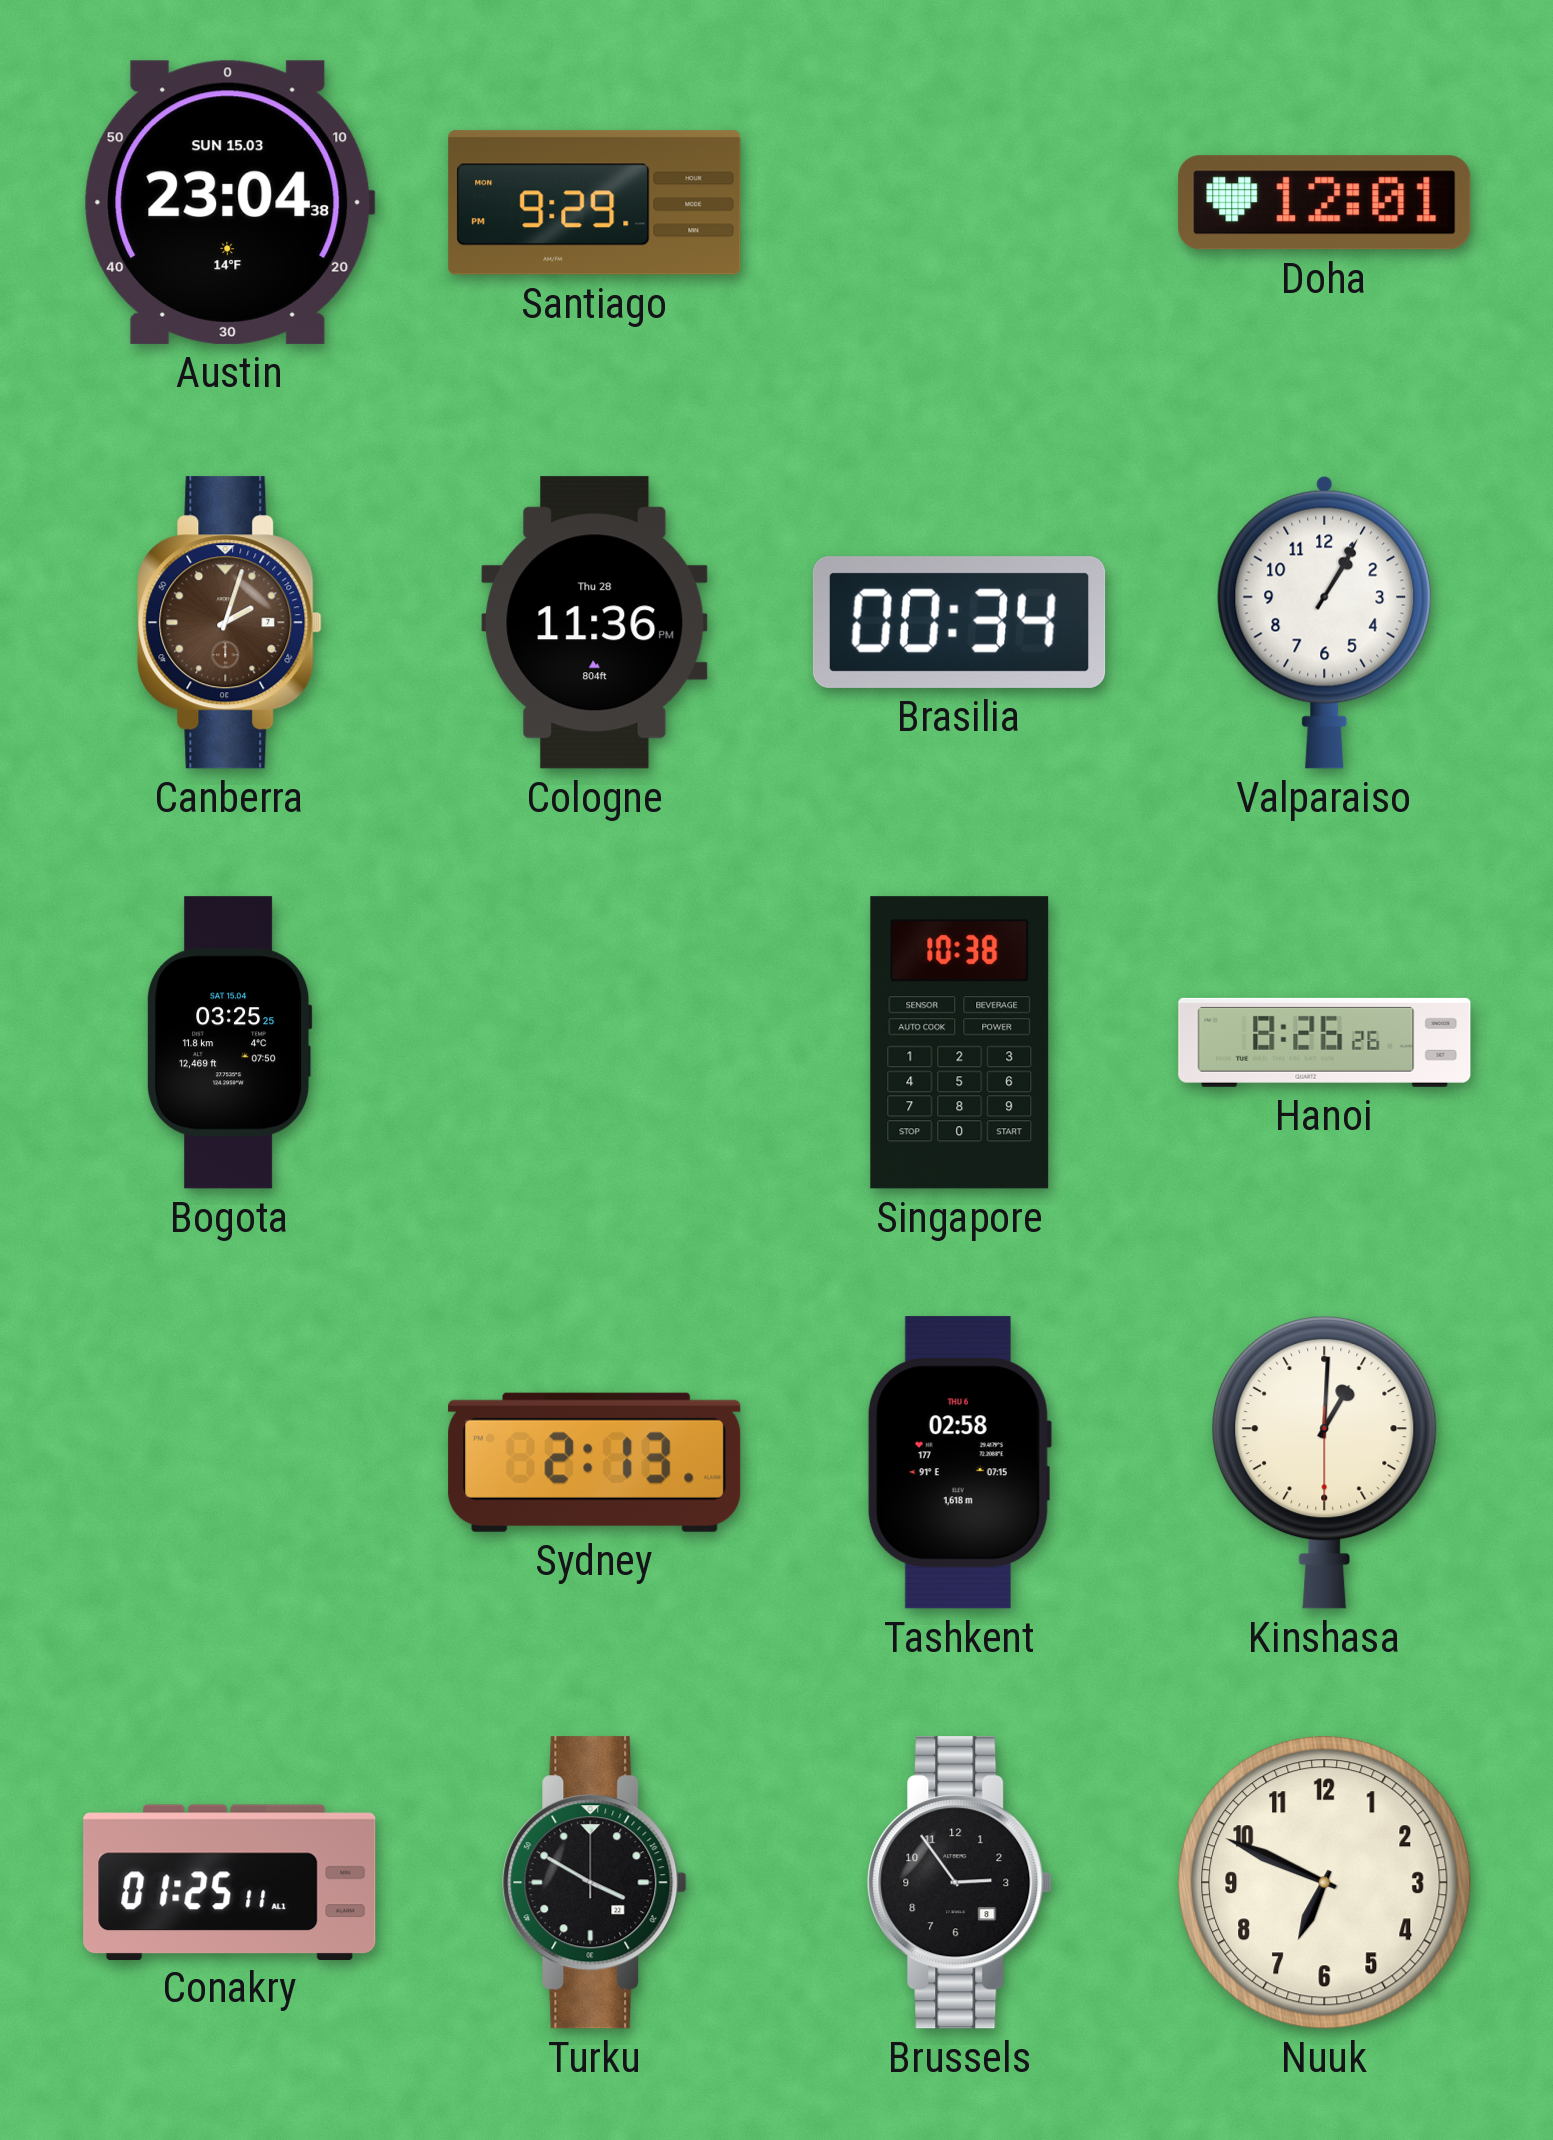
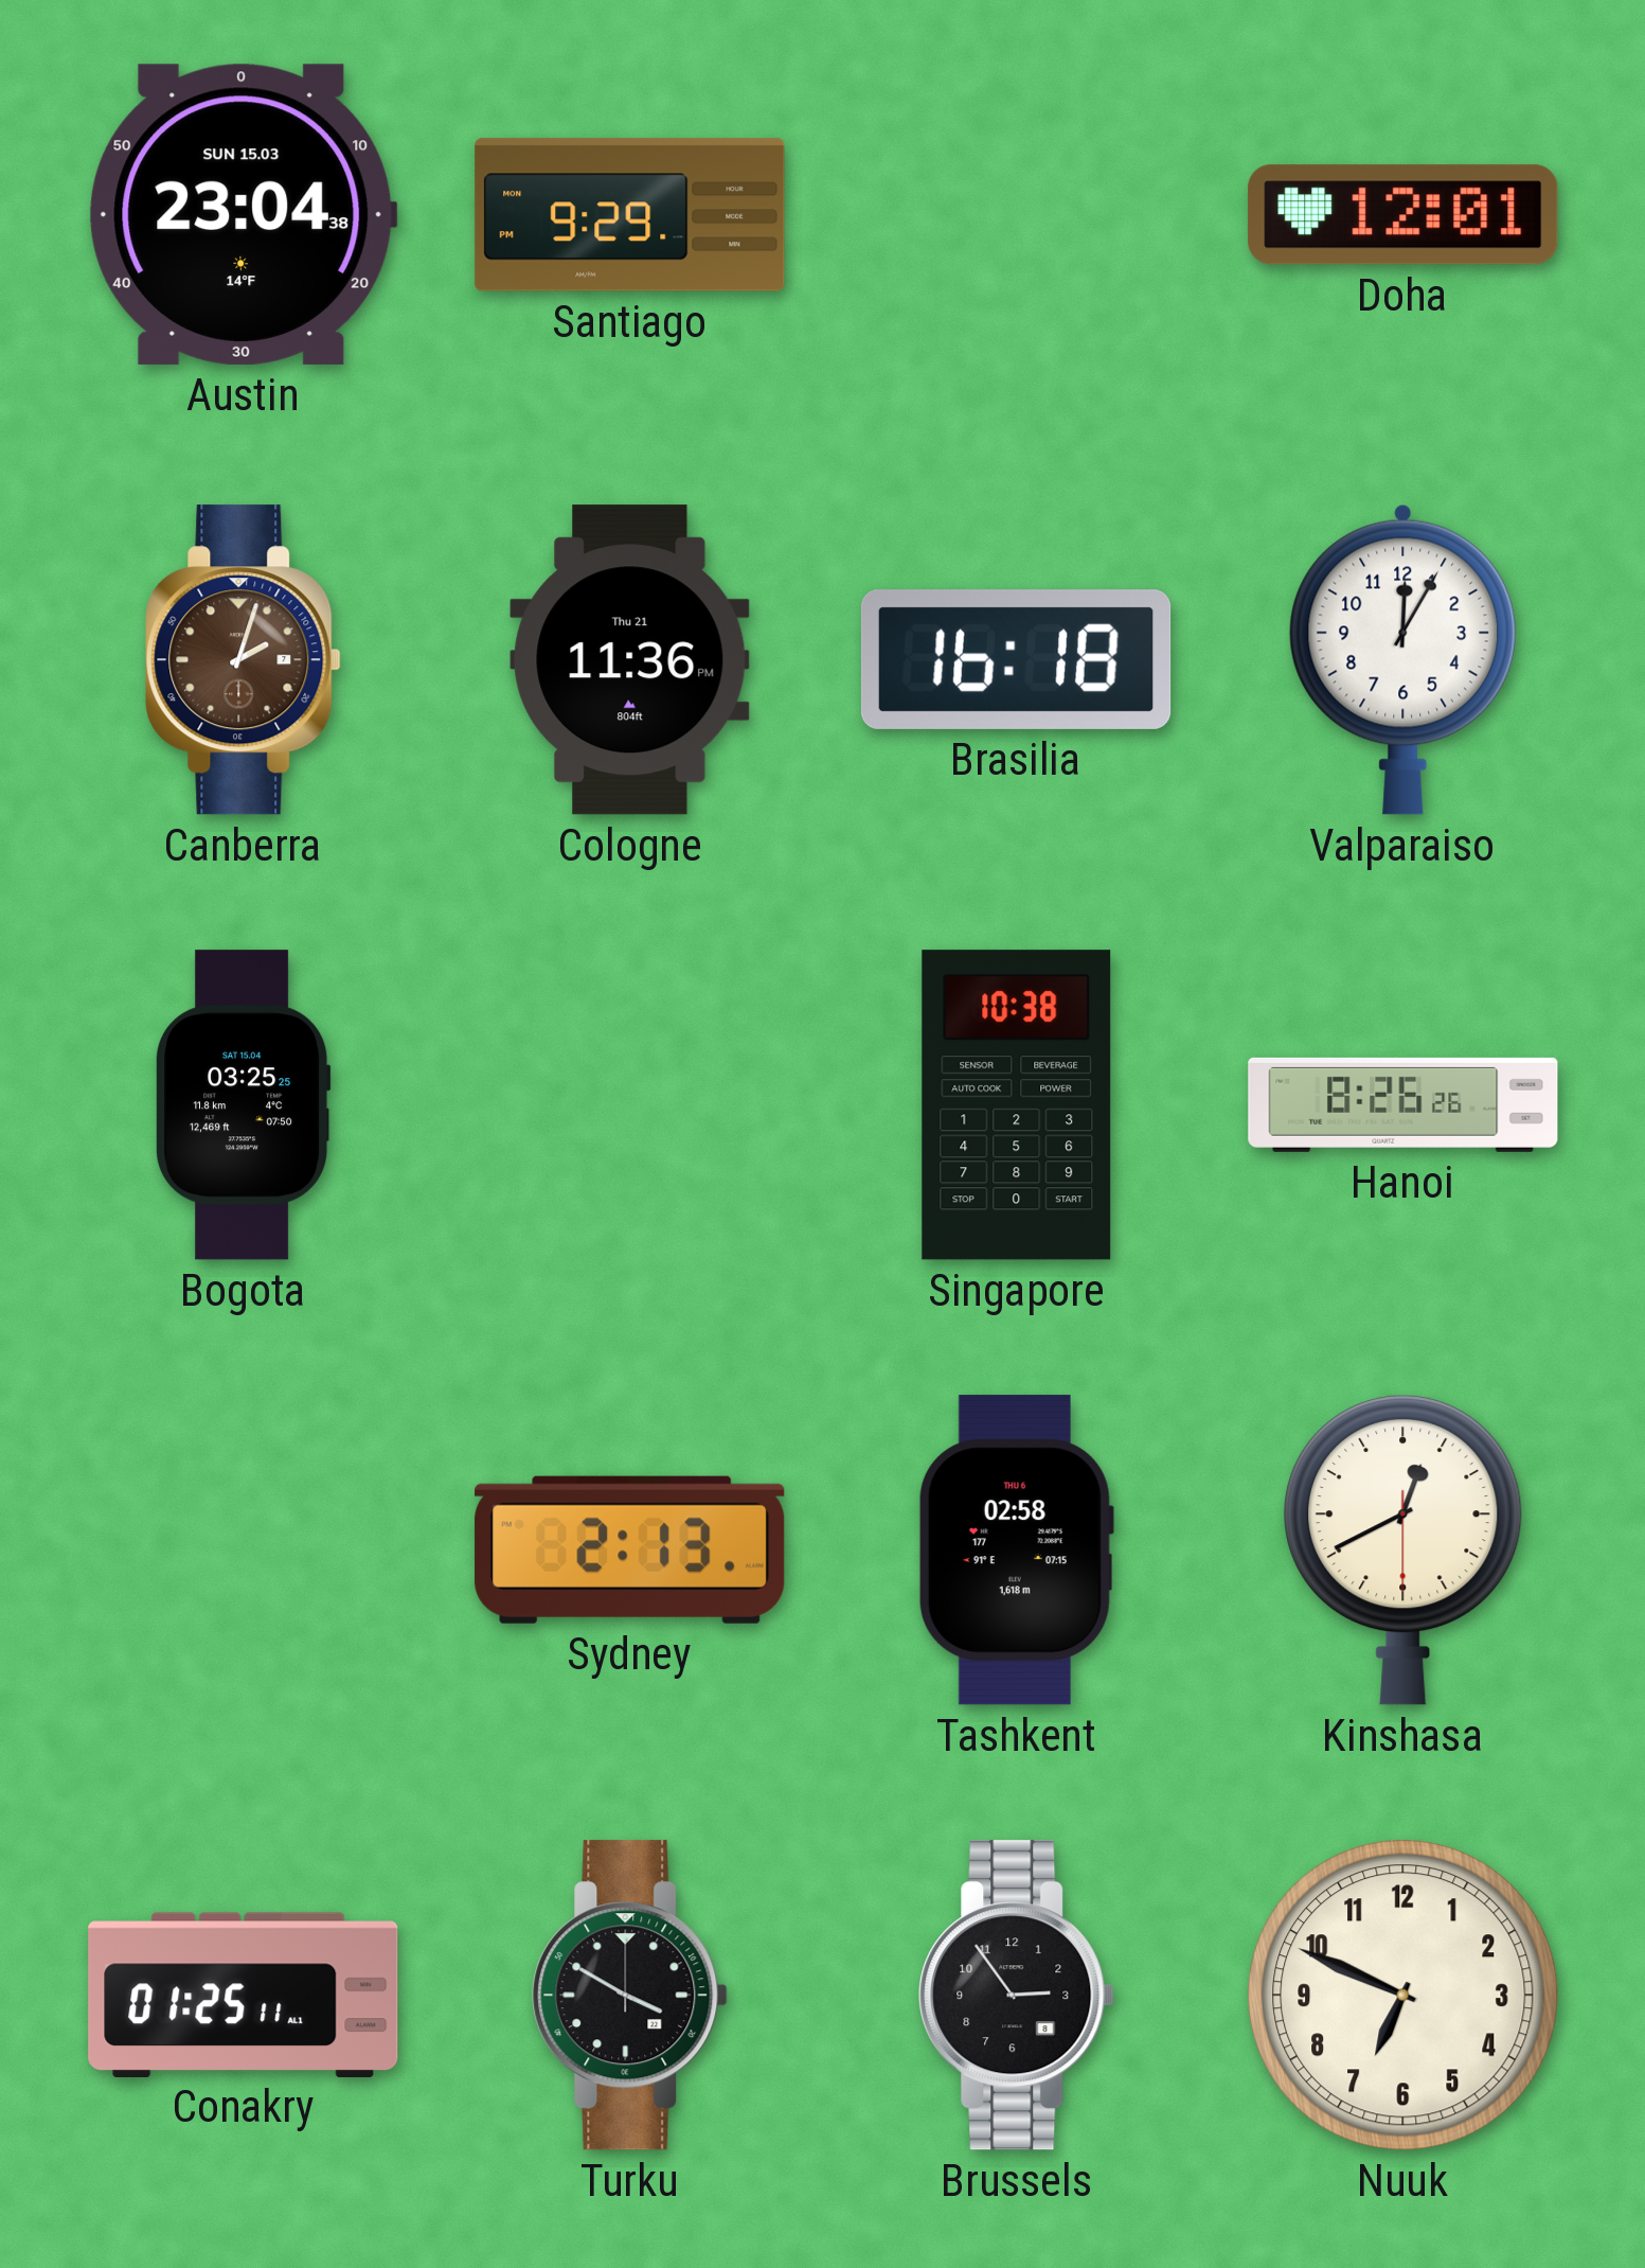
Cologne date: Thu 28 -> Thu 21 (630, 660)
Brasilia: 00:34 -> 16:18 (1016, 659)
Valparaiso: 1:05 -> 12:05 (1403, 659)
Kinshasa: 1:00 -> 12:40 (1403, 1549)
